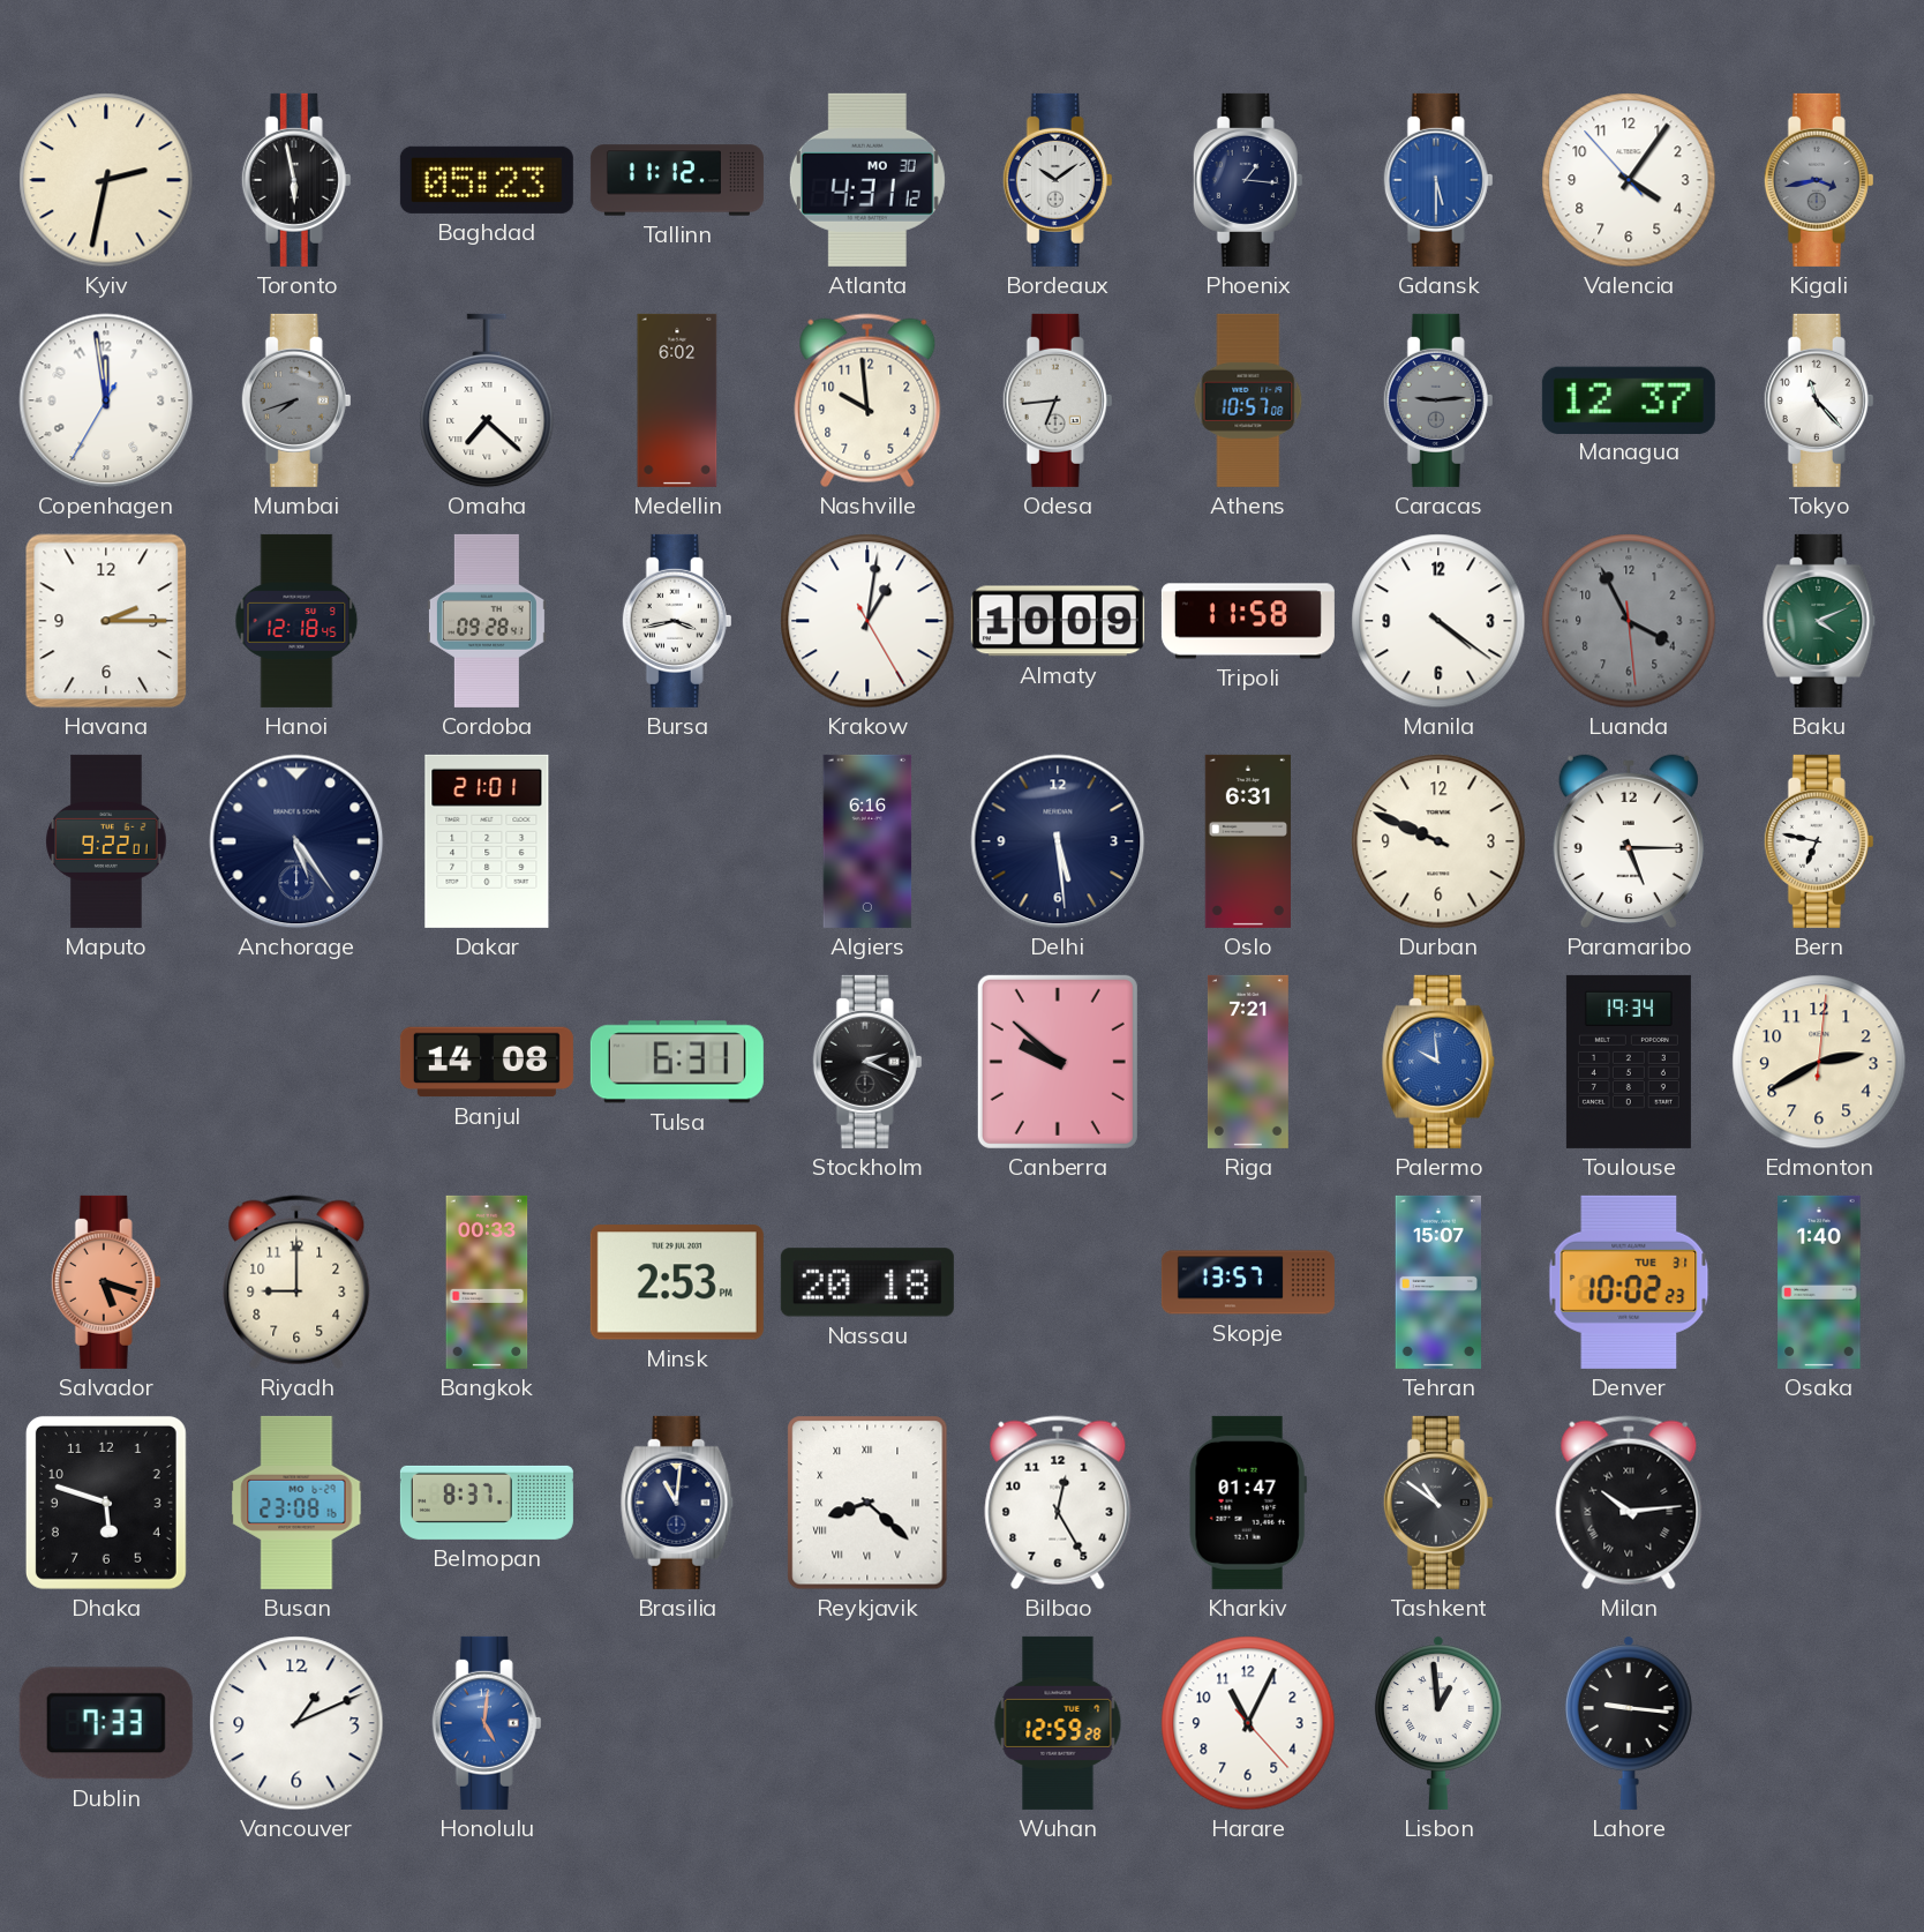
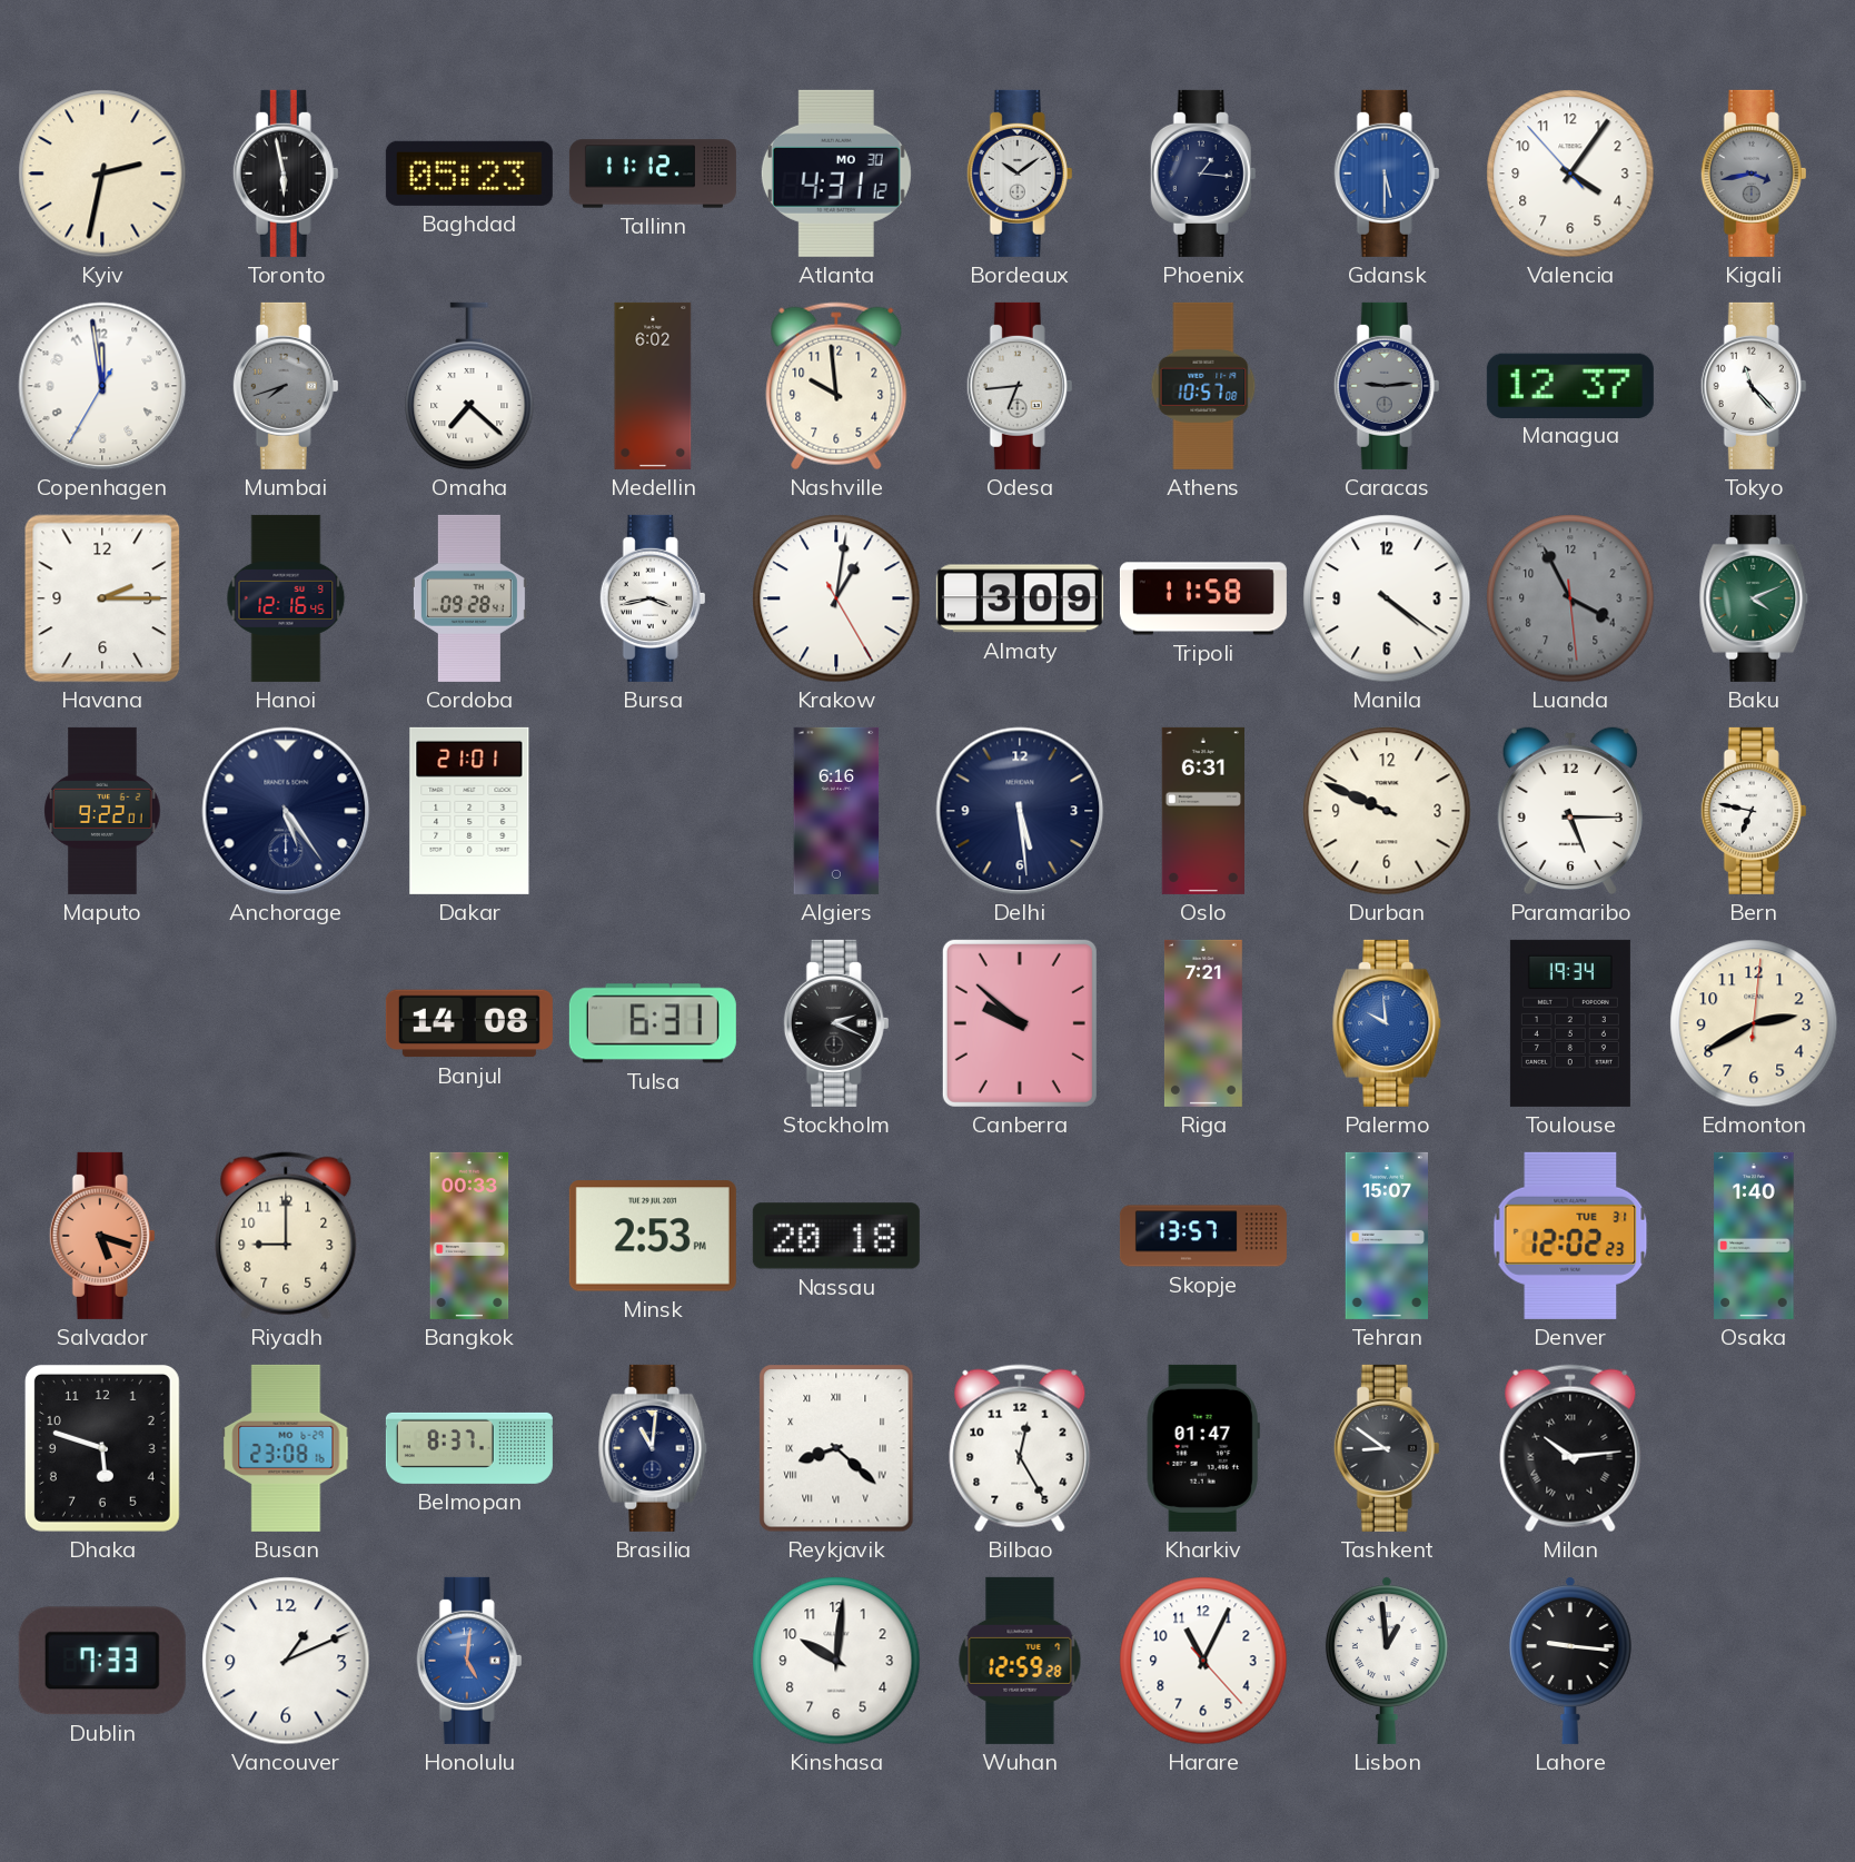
Hanoi: 12:18 -> 12:16 (286, 598)
Almaty: 10:09 -> 3:09 (1020, 598)
Denver: 10:02 -> 12:02 (1570, 1236)
Tashkent: 10:51 -> 8:51 (1387, 1448)
Kinshasa: none -> 10:01 (836, 1661)
